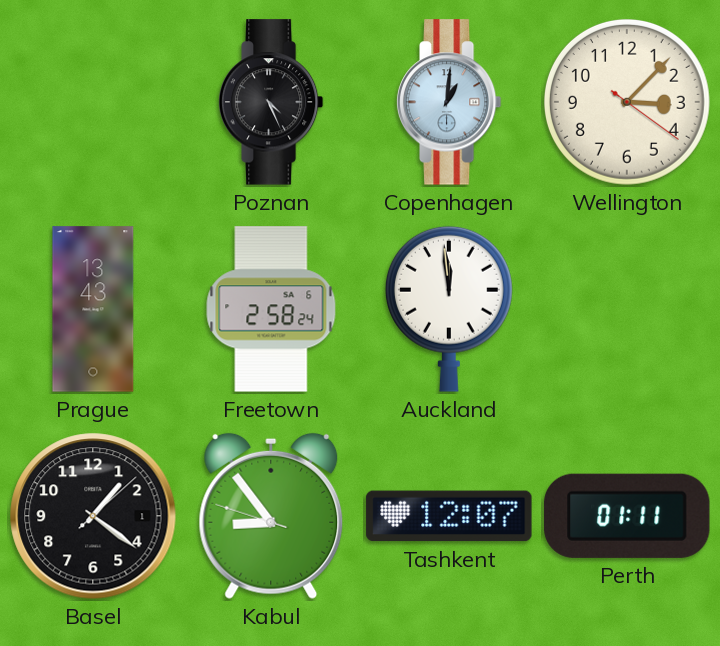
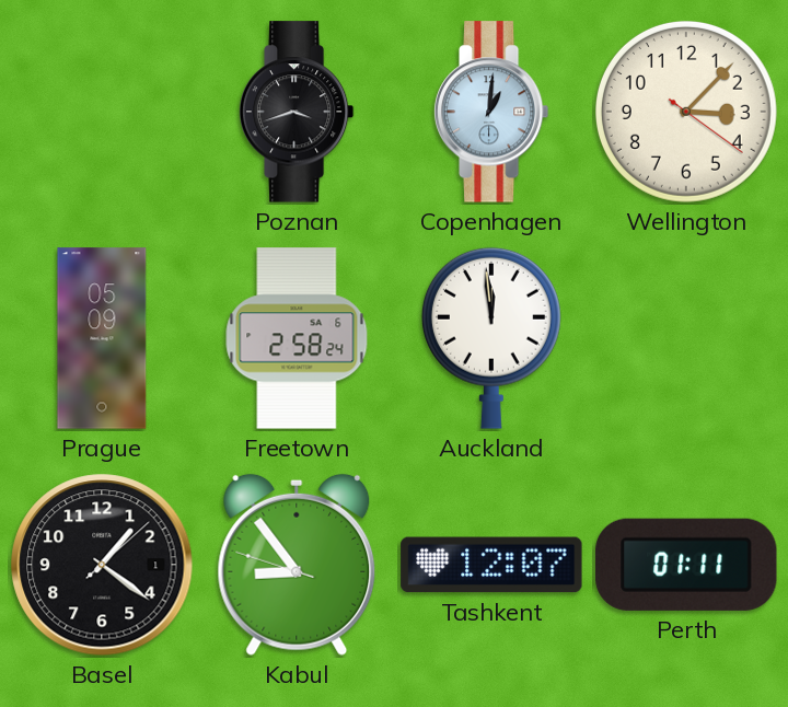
Poznan: 4:26 -> 3:42 (297, 112)
Prague: 13:43 -> 05:09 (102, 338)
